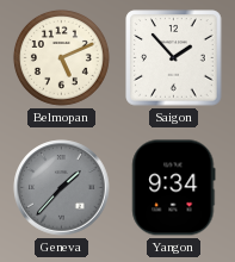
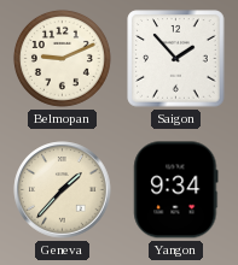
Belmopan: 5:11 -> 9:11 (62, 58)
Geneva dial: grey -> cream (63, 190)
